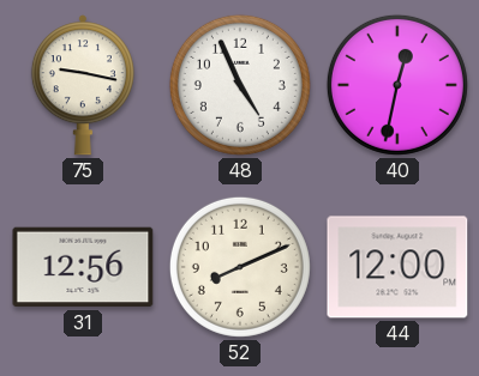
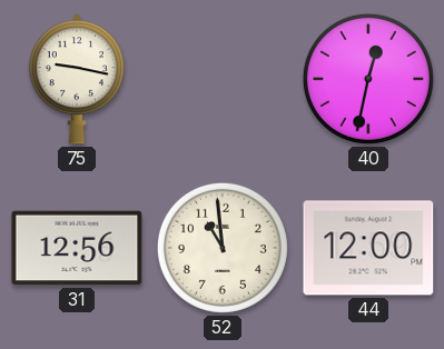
48: 4:56 -> none (240, 85)
52: 8:11 -> 10:59 (223, 248)
